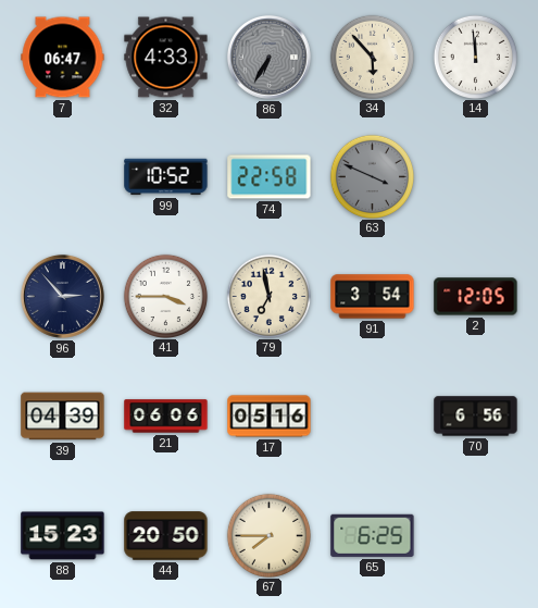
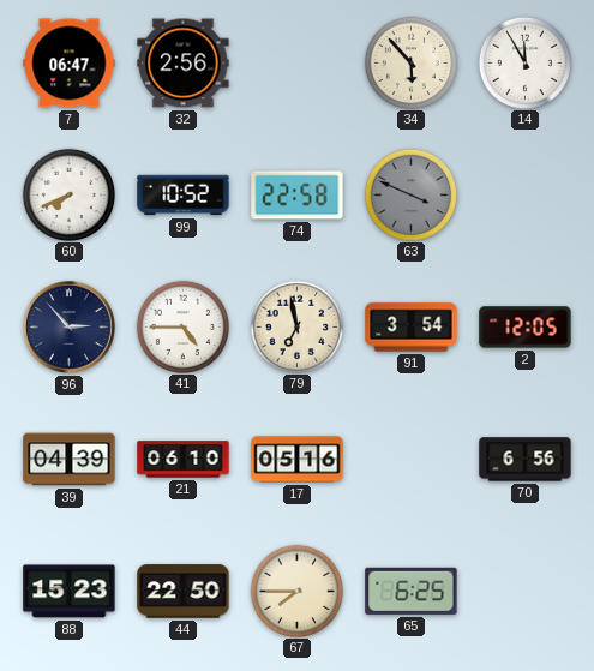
32: 4:33 -> 2:56 (184, 64)
86: 6:35 -> none (268, 57)
14: 11:59 -> 11:55 (524, 62)
60: none -> 7:41 (68, 194)
41: 3:45 -> 4:45 (182, 326)
21: 06:06 -> 06:10 (184, 460)
44: 20:50 -> 22:50 (184, 592)
